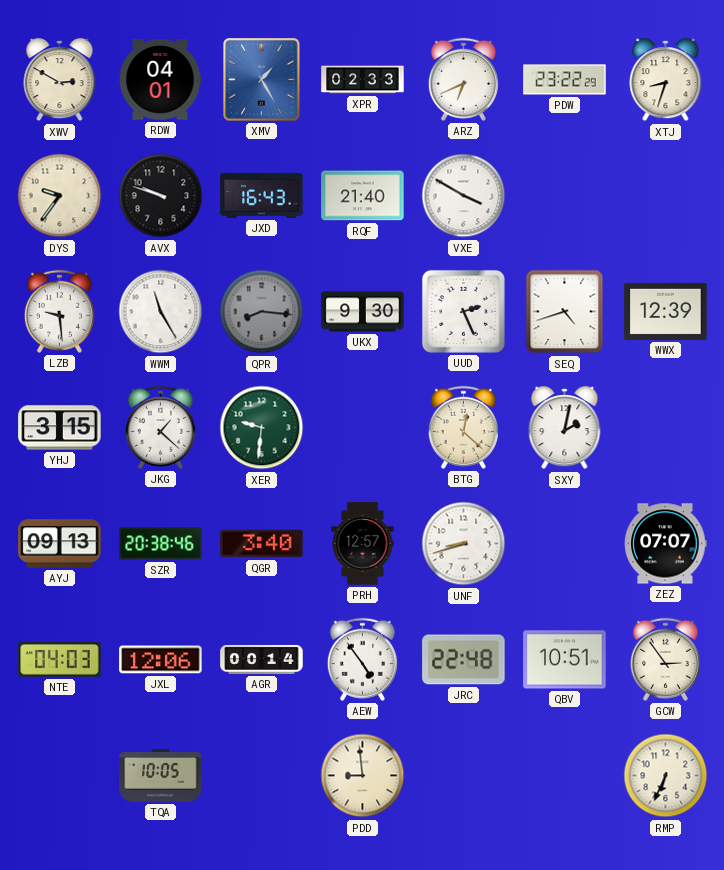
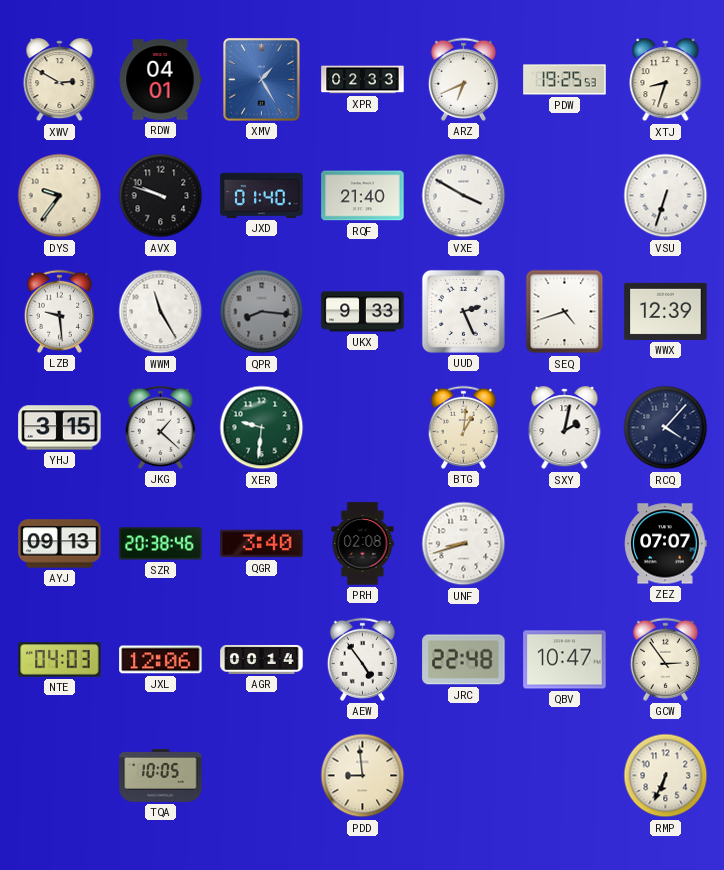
PDW: 23:22 -> 19:25 (565, 80)
JXD: 16:43 -> 01:40 (262, 195)
VSU: none -> 6:33 (666, 196)
UKX: 9:30 -> 9:33 (363, 312)
BTG: 12:22 -> 1:01 (463, 427)
RCQ: none -> 4:07 (666, 428)
PRH: 12:57 -> 02:08 (363, 544)
QBV: 10:51 -> 10:47 (565, 660)
